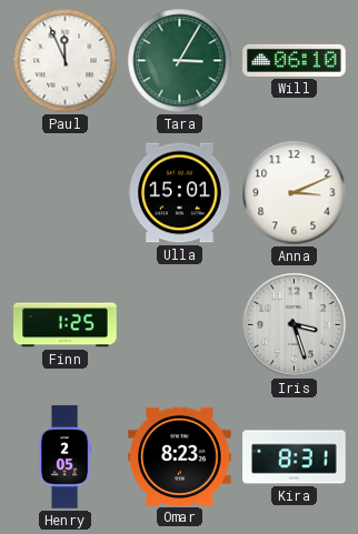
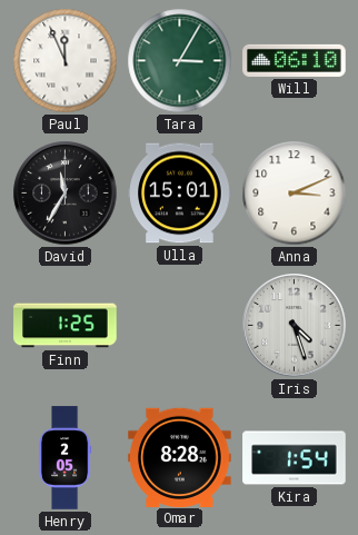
David: none -> 11:35 (66, 194)
Iris: 3:27 -> 4:27 (295, 326)
Omar: 8:23 -> 8:28 (180, 457)
Kira: 8:31 -> 1:54 (295, 458)
